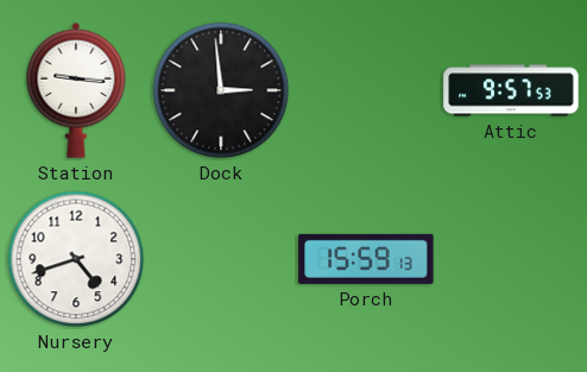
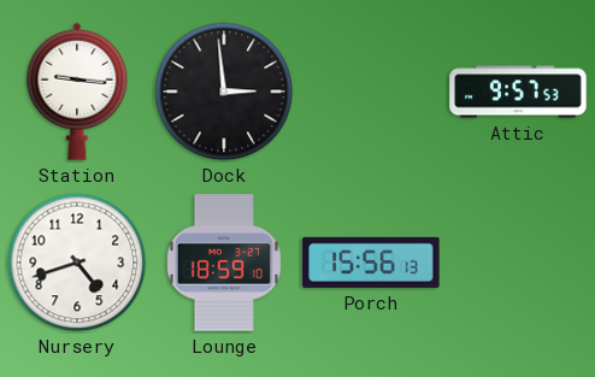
Lounge: none -> 18:59 (224, 263)
Porch: 15:59 -> 15:56 (371, 263)
